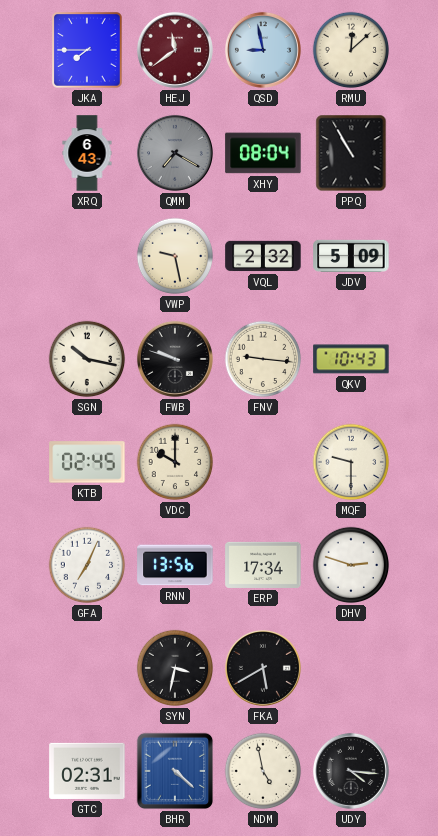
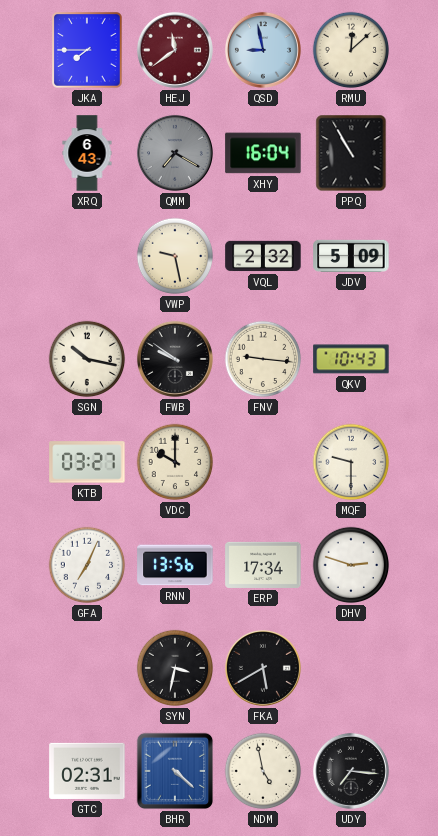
XHY: 08:04 -> 16:04 (263, 153)
FWB: 9:48 -> 9:51 (175, 359)
KTB: 02:45 -> 03:27 (87, 462)
UDY: 4:16 -> 7:16 (351, 771)
